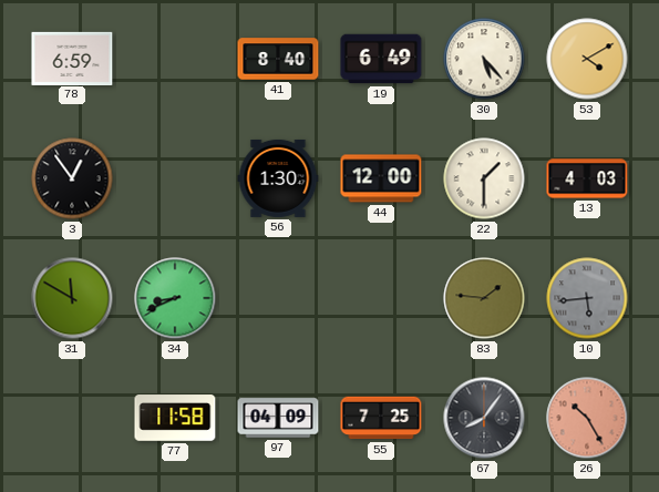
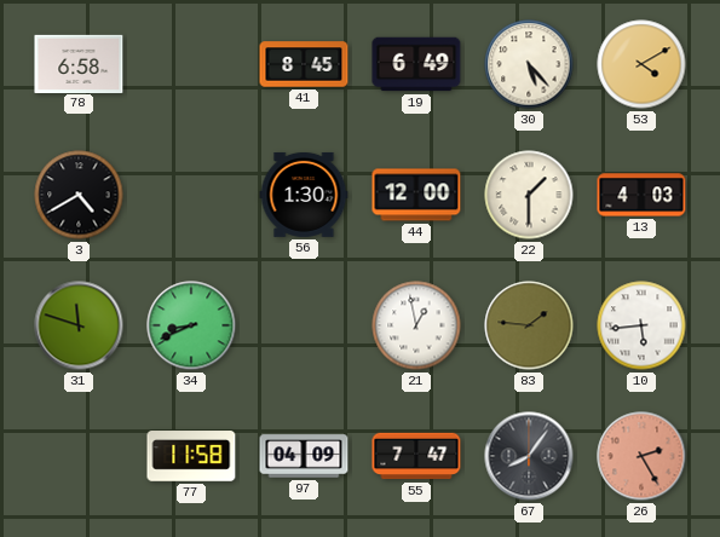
78: 6:59 -> 6:58 (79, 63)
41: 8:40 -> 8:45 (304, 64)
3: 12:54 -> 4:40 (79, 195)
31: 11:50 -> 11:48 (79, 325)
21: none -> 12:58 (416, 325)
10 dial: grey -> white (641, 325)
55: 7:25 -> 7:47 (416, 456)
26: 10:25 -> 2:25 (641, 456)
